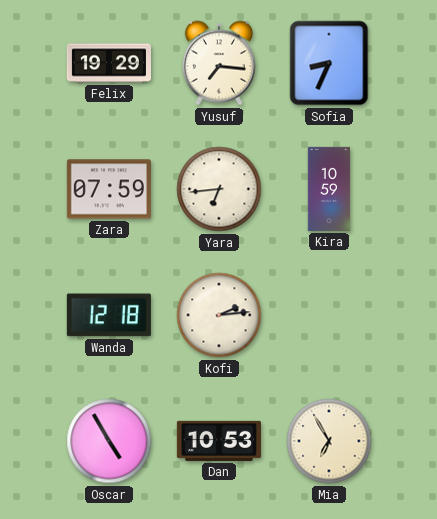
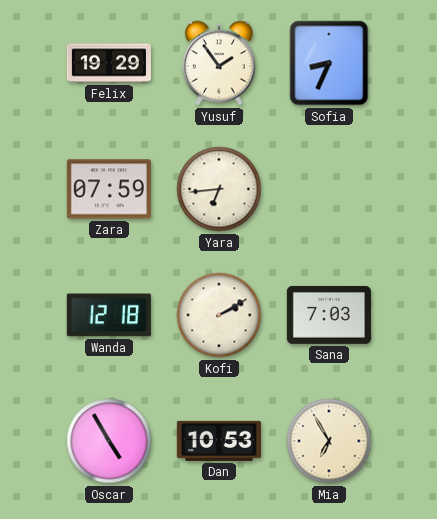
Yusuf: 7:16 -> 1:54 (219, 63)
Kira: 10:59 -> none (329, 189)
Kofi: 2:14 -> 2:10 (219, 315)
Sana: none -> 7:03 (329, 315)
